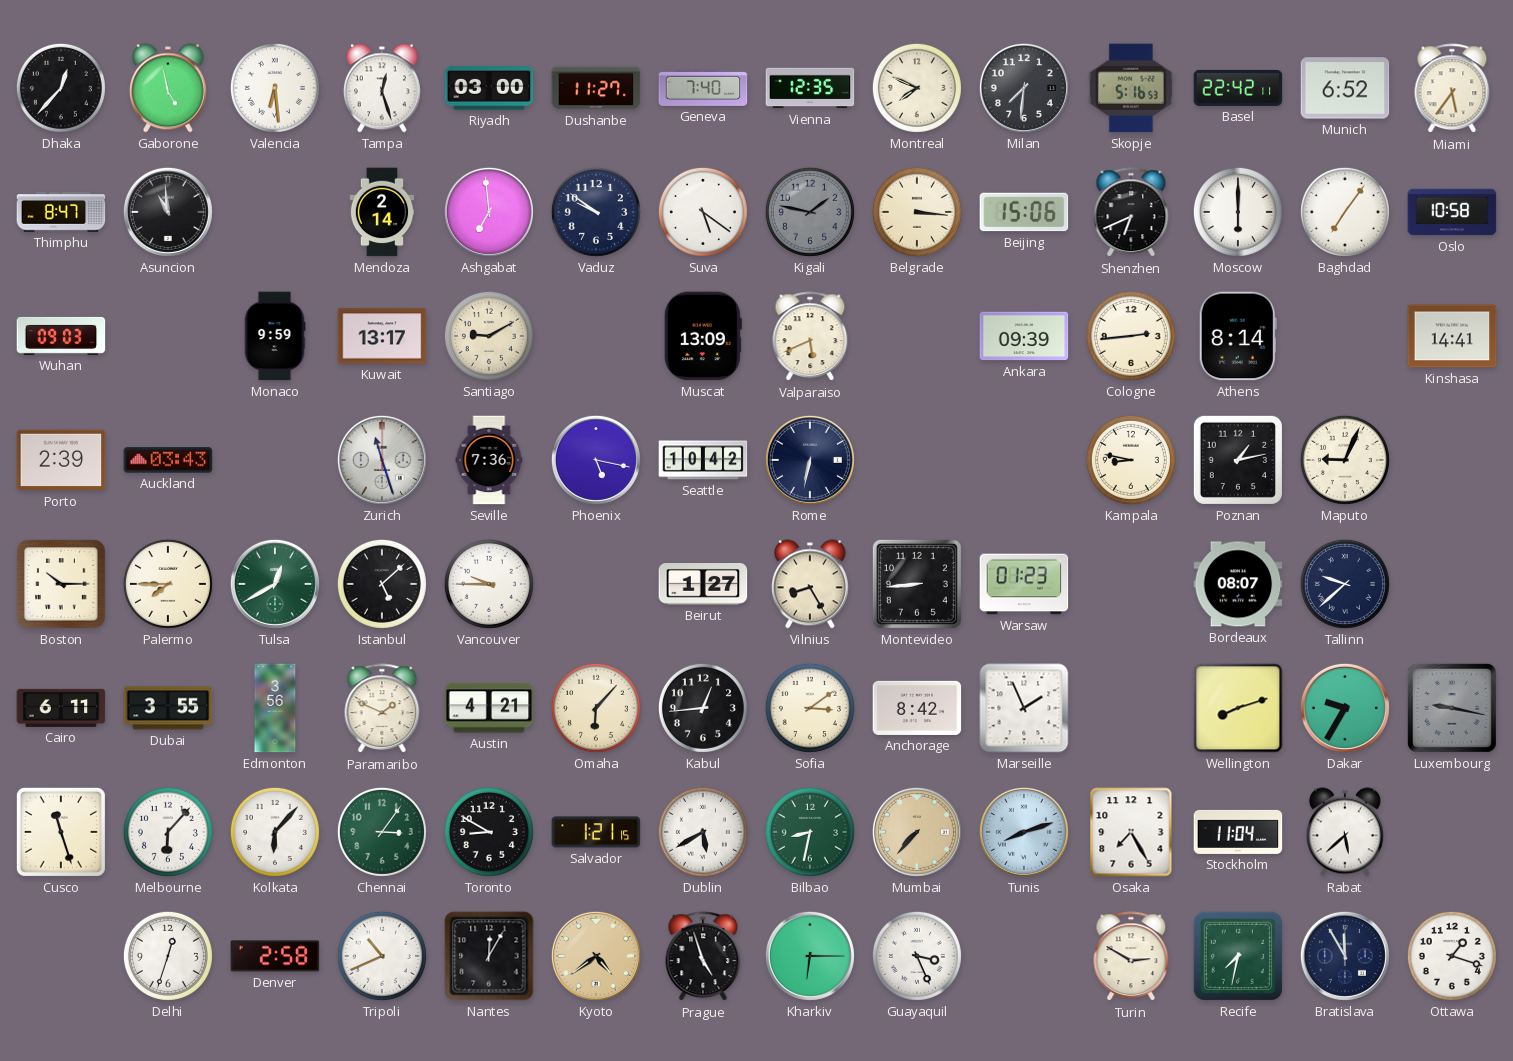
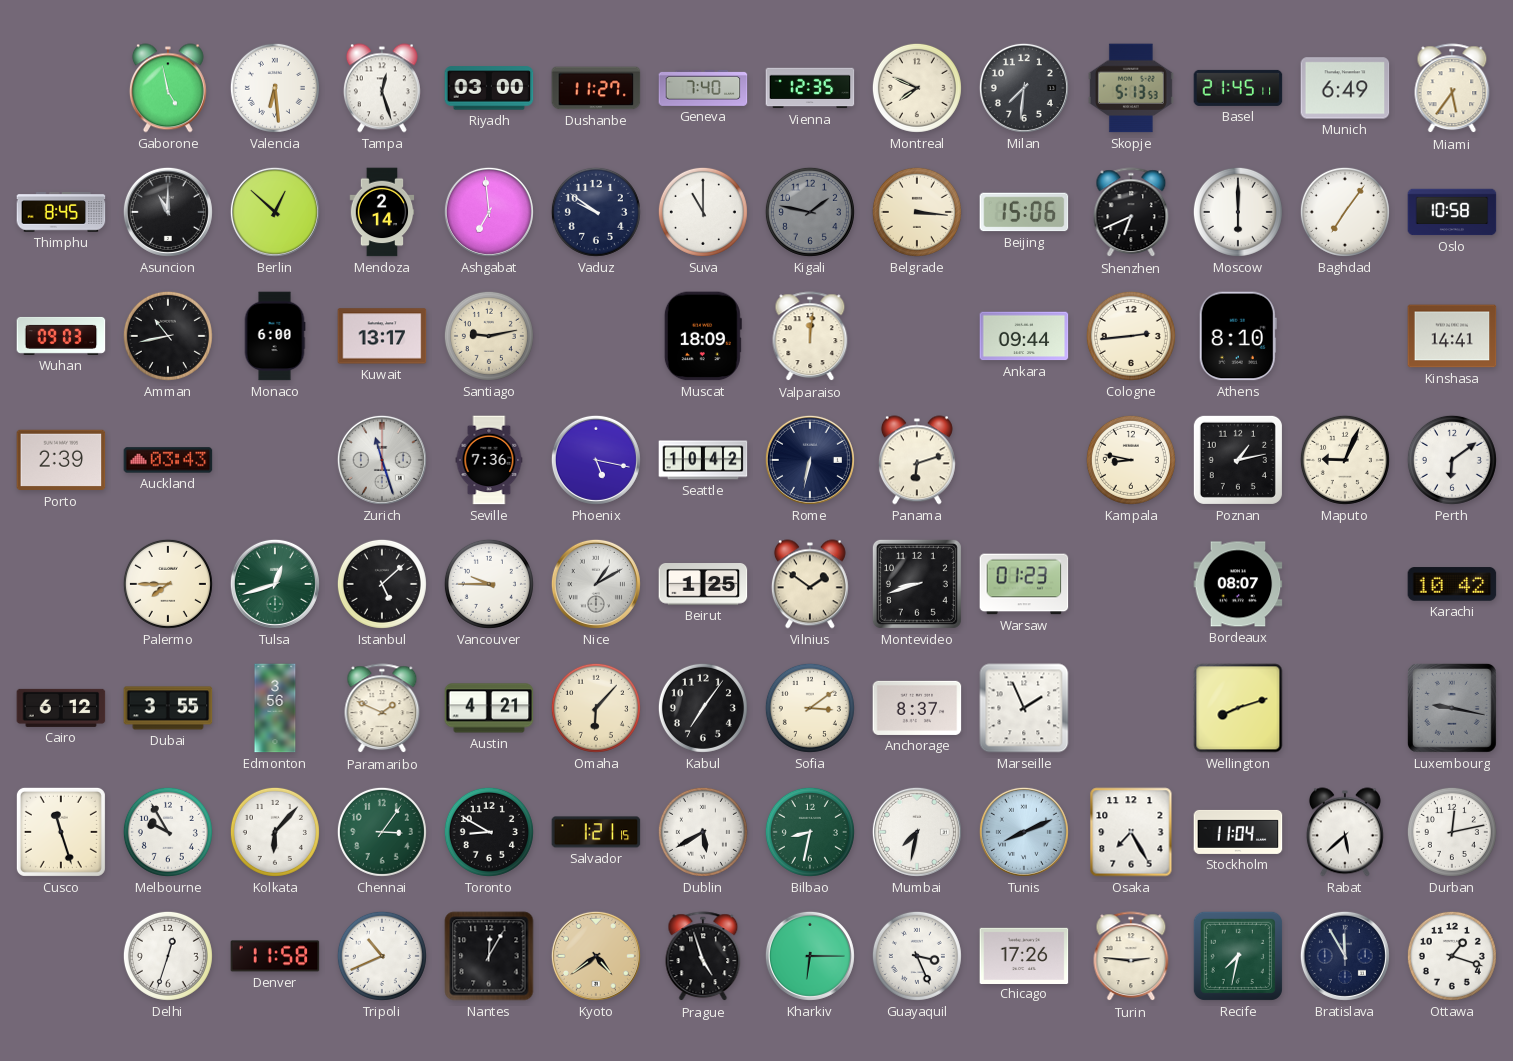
Dhaka: 12:37 -> none (61, 88)
Skopje: 5:16 -> 5:13 (1131, 88)
Basel: 22:42 -> 21:45 (1238, 88)
Munich: 6:52 -> 6:49 (1345, 88)
Thimphu: 8:47 -> 8:45 (61, 212)
Asuncion: 10:59 -> 11:00 (168, 212)
Berlin: none -> 12:52 (275, 212)
Suva: 5:21 -> 11:00 (703, 212)
Amman: none -> 10:43 (168, 336)
Monaco: 9:59 -> 6:00 (275, 336)
Santiago: 9:10 -> 9:13 (489, 336)
Muscat: 13:09 -> 18:09 (703, 336)
Valparaiso: 5:41 -> 12:01 (810, 337)
Ankara: 09:39 -> 09:44 (1024, 336)
Athens: 8:14 -> 8:10 (1238, 336)
Panama: none -> 6:12 (917, 460)
Perth: none -> 6:09 (1452, 460)
Boston: 10:15 -> none (61, 584)
Tulsa: 12:40 -> 12:42 (275, 584)
Nice: none -> 1:10 (596, 584)
Beirut: 1:27 -> 1:25 (703, 585)
Vilnius: 8:25 -> 1:51 (810, 584)
Montevideo: 8:44 -> 8:42 (917, 584)
Tallinn: 9:38 -> none (1345, 584)
Karachi: none -> 10:42 (1452, 584)
Cairo: 6:11 -> 6:12 (61, 708)
Kabul: 12:44 -> 7:06 (703, 708)
Anchorage: 8:42 -> 8:37 (917, 708)
Dakar: 9:35 -> none (1345, 708)
Melbourne: 6:07 -> 9:55 (168, 832)
Mumbai: 7:37 -> 7:32 (917, 832)
Mumbai dial: champagne -> white (917, 832)
Tunis: 8:12 -> 8:11 (1024, 832)
Durban: none -> 12:13 (1452, 832)
Denver: 2:58 -> 11:58 (275, 956)
Chicago: none -> 17:26 (1024, 955)
Turin: 2:50 -> 2:46 (1131, 957)
